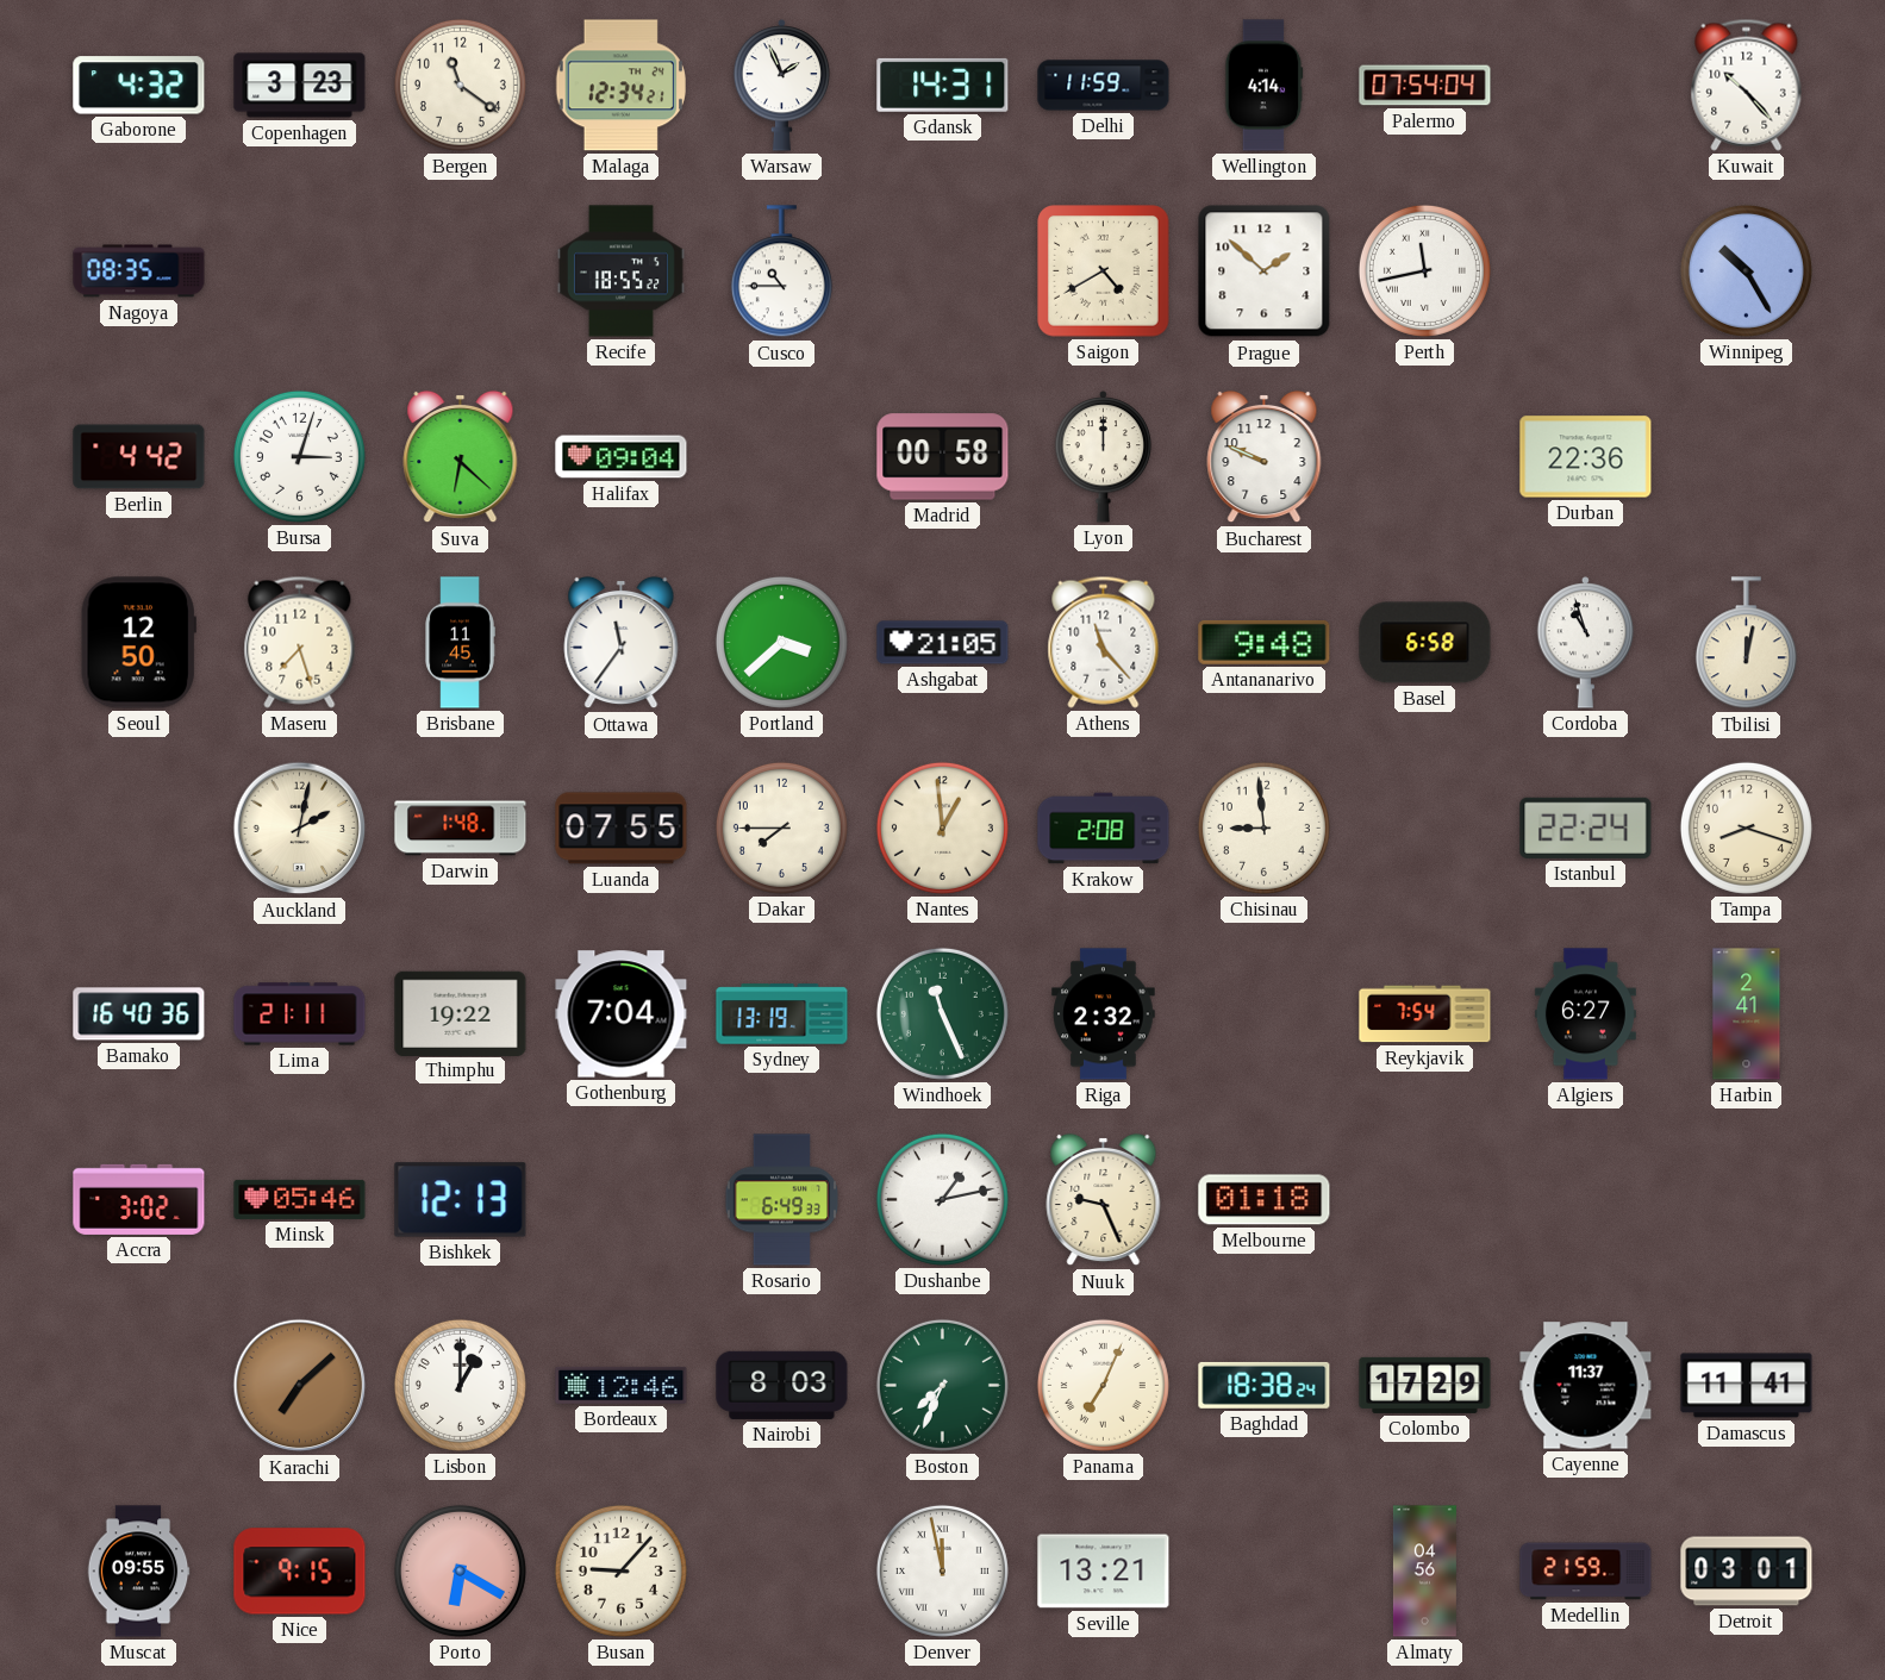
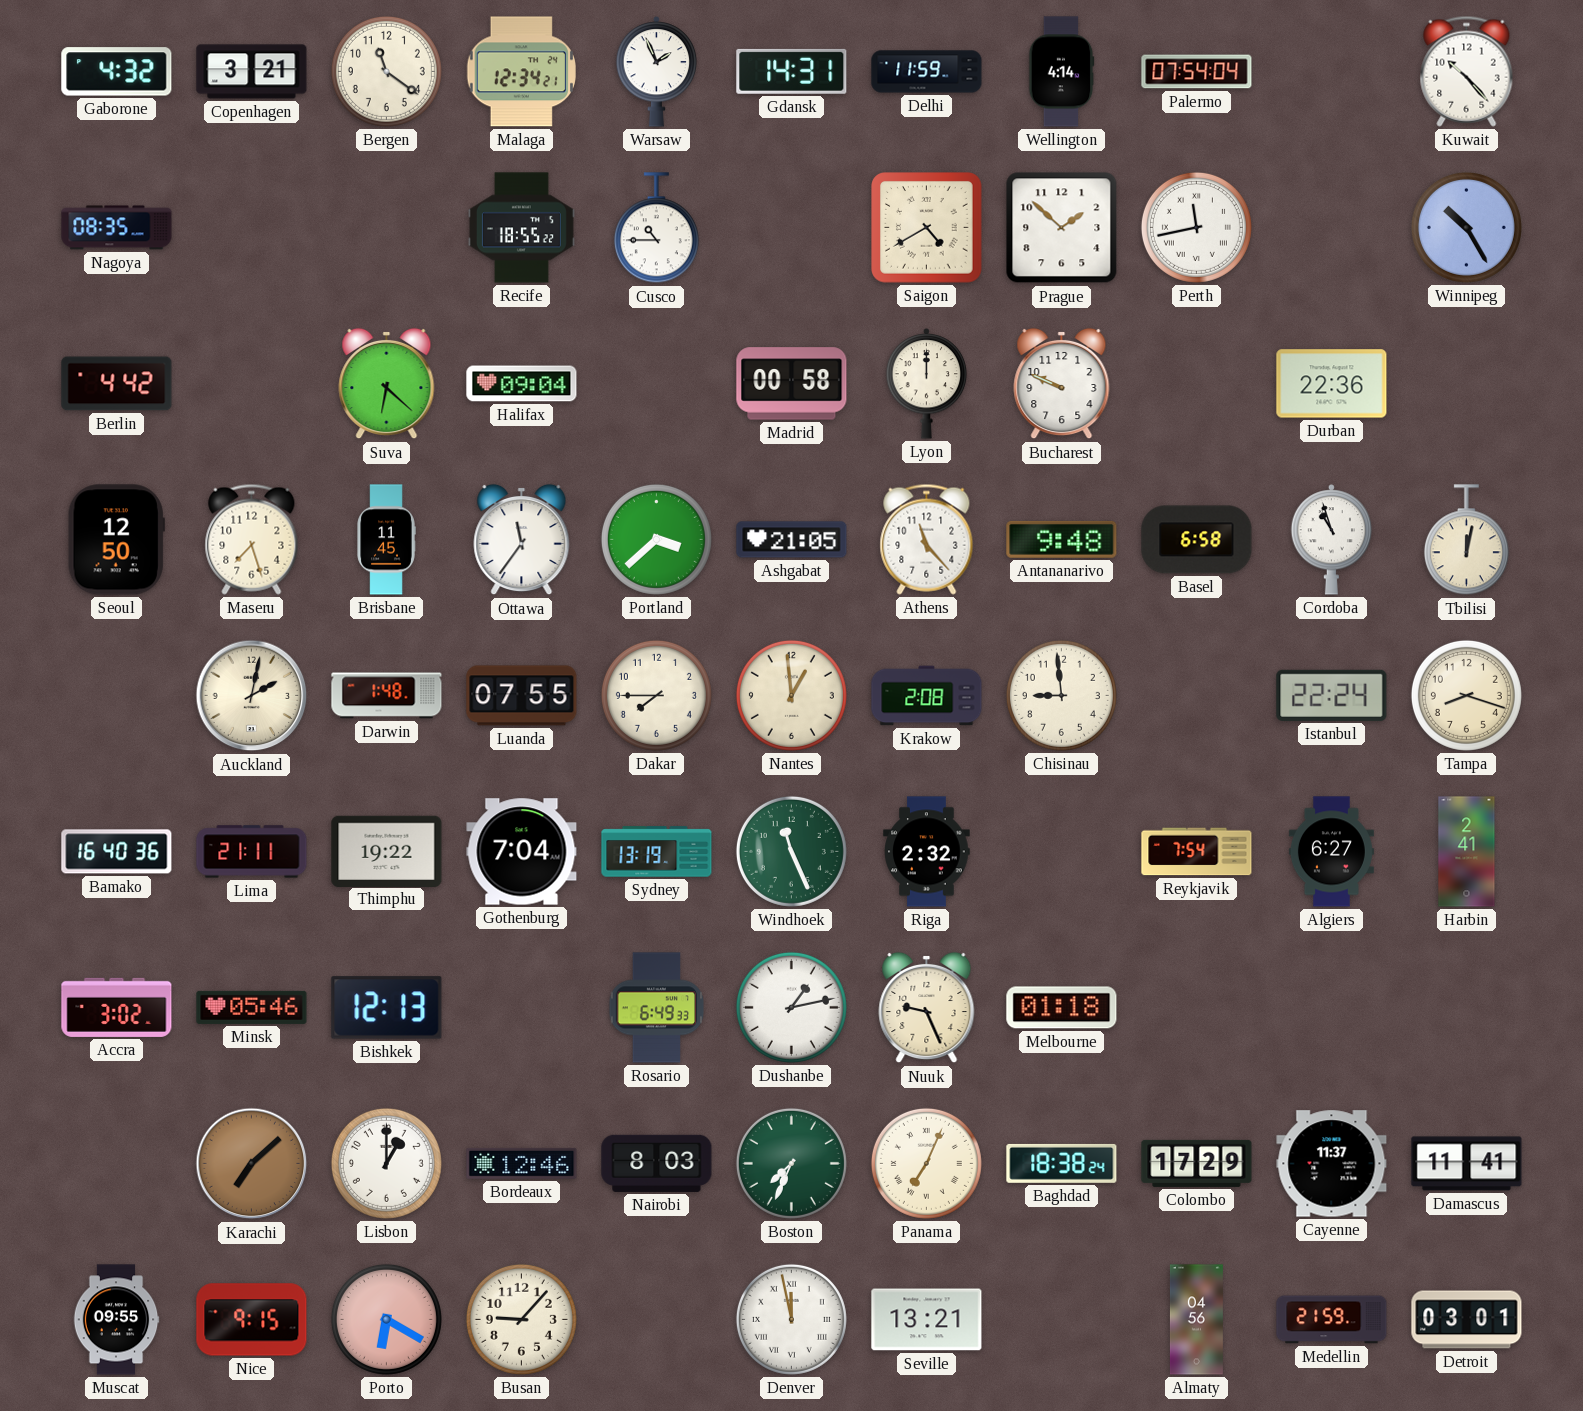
Copenhagen: 3:23 -> 3:21 (252, 72)
Bursa: 3:03 -> none (299, 456)
